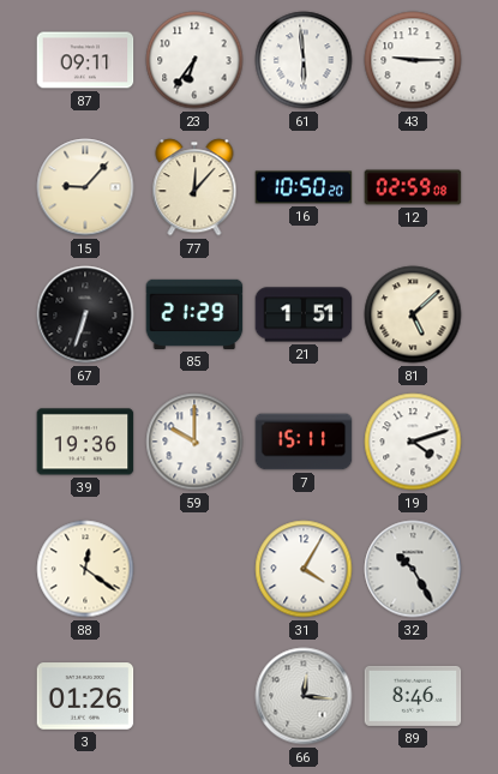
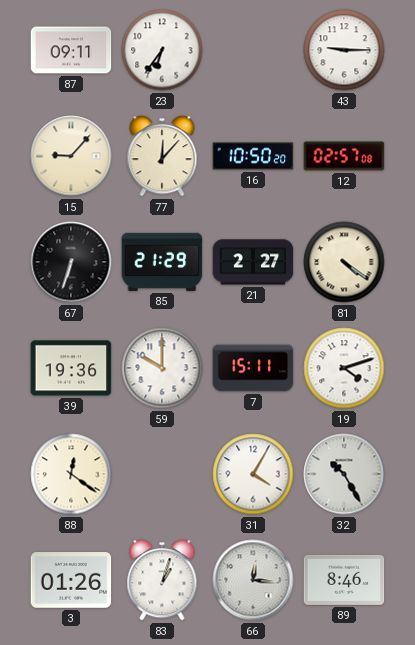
61: 5:59 -> none (304, 60)
12: 02:59 -> 02:57 (344, 156)
21: 1:51 -> 2:27 (253, 262)
81: 5:08 -> 4:21 (344, 262)
83: none -> 1:03 (162, 580)
